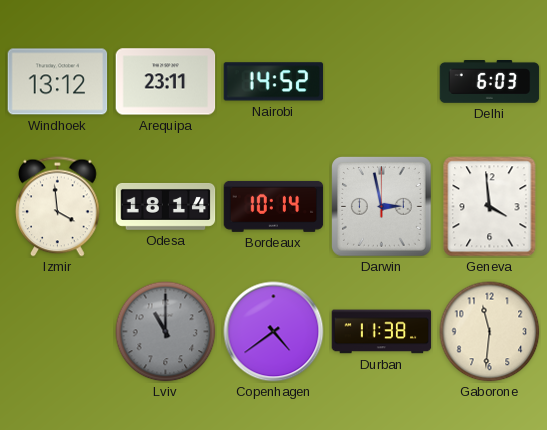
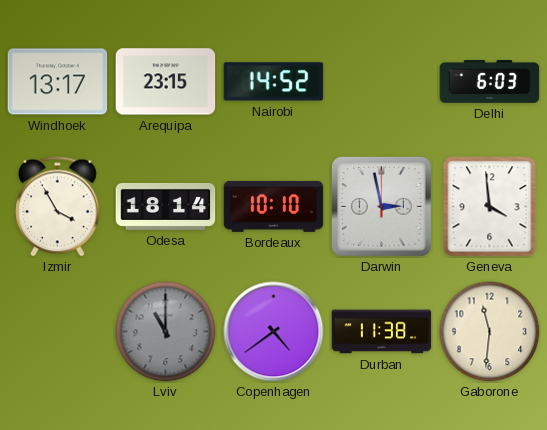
Windhoek: 13:12 -> 13:17 (58, 82)
Arequipa: 23:11 -> 23:15 (166, 82)
Izmir: 3:59 -> 3:55 (58, 207)
Bordeaux: 10:14 -> 10:10 (274, 206)
